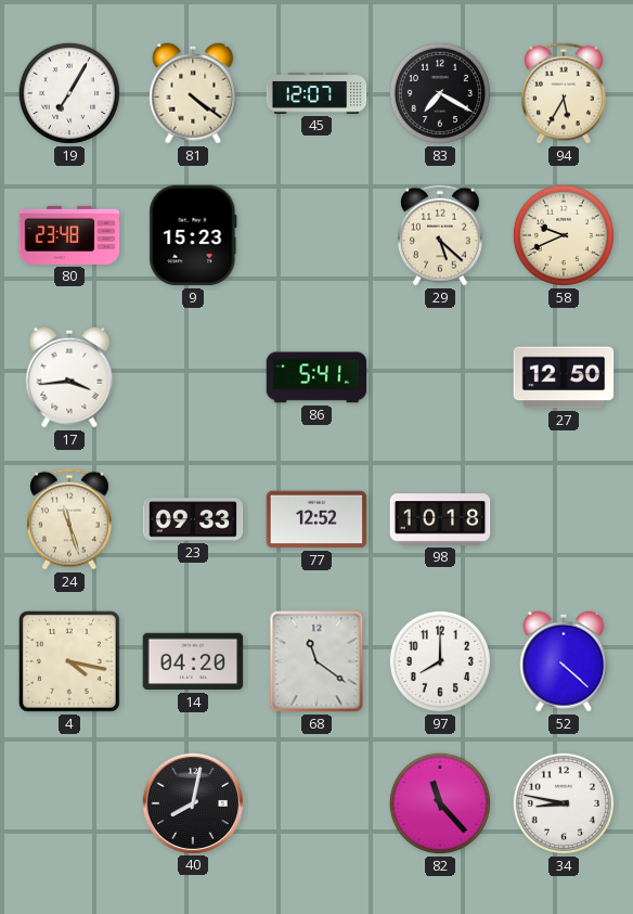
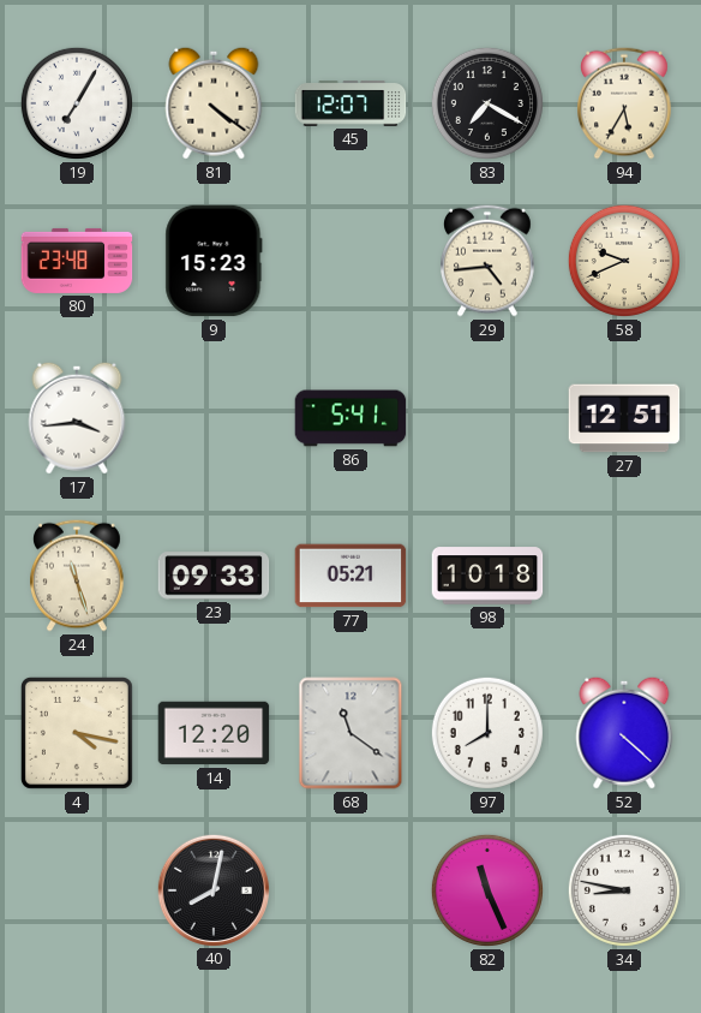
29: 5:22 -> 4:44 (489, 261)
27: 12:50 -> 12:51 (624, 418)
77: 12:52 -> 05:21 (350, 576)
14: 04:20 -> 12:20 (214, 733)
82: 11:23 -> 11:26 (487, 890)
